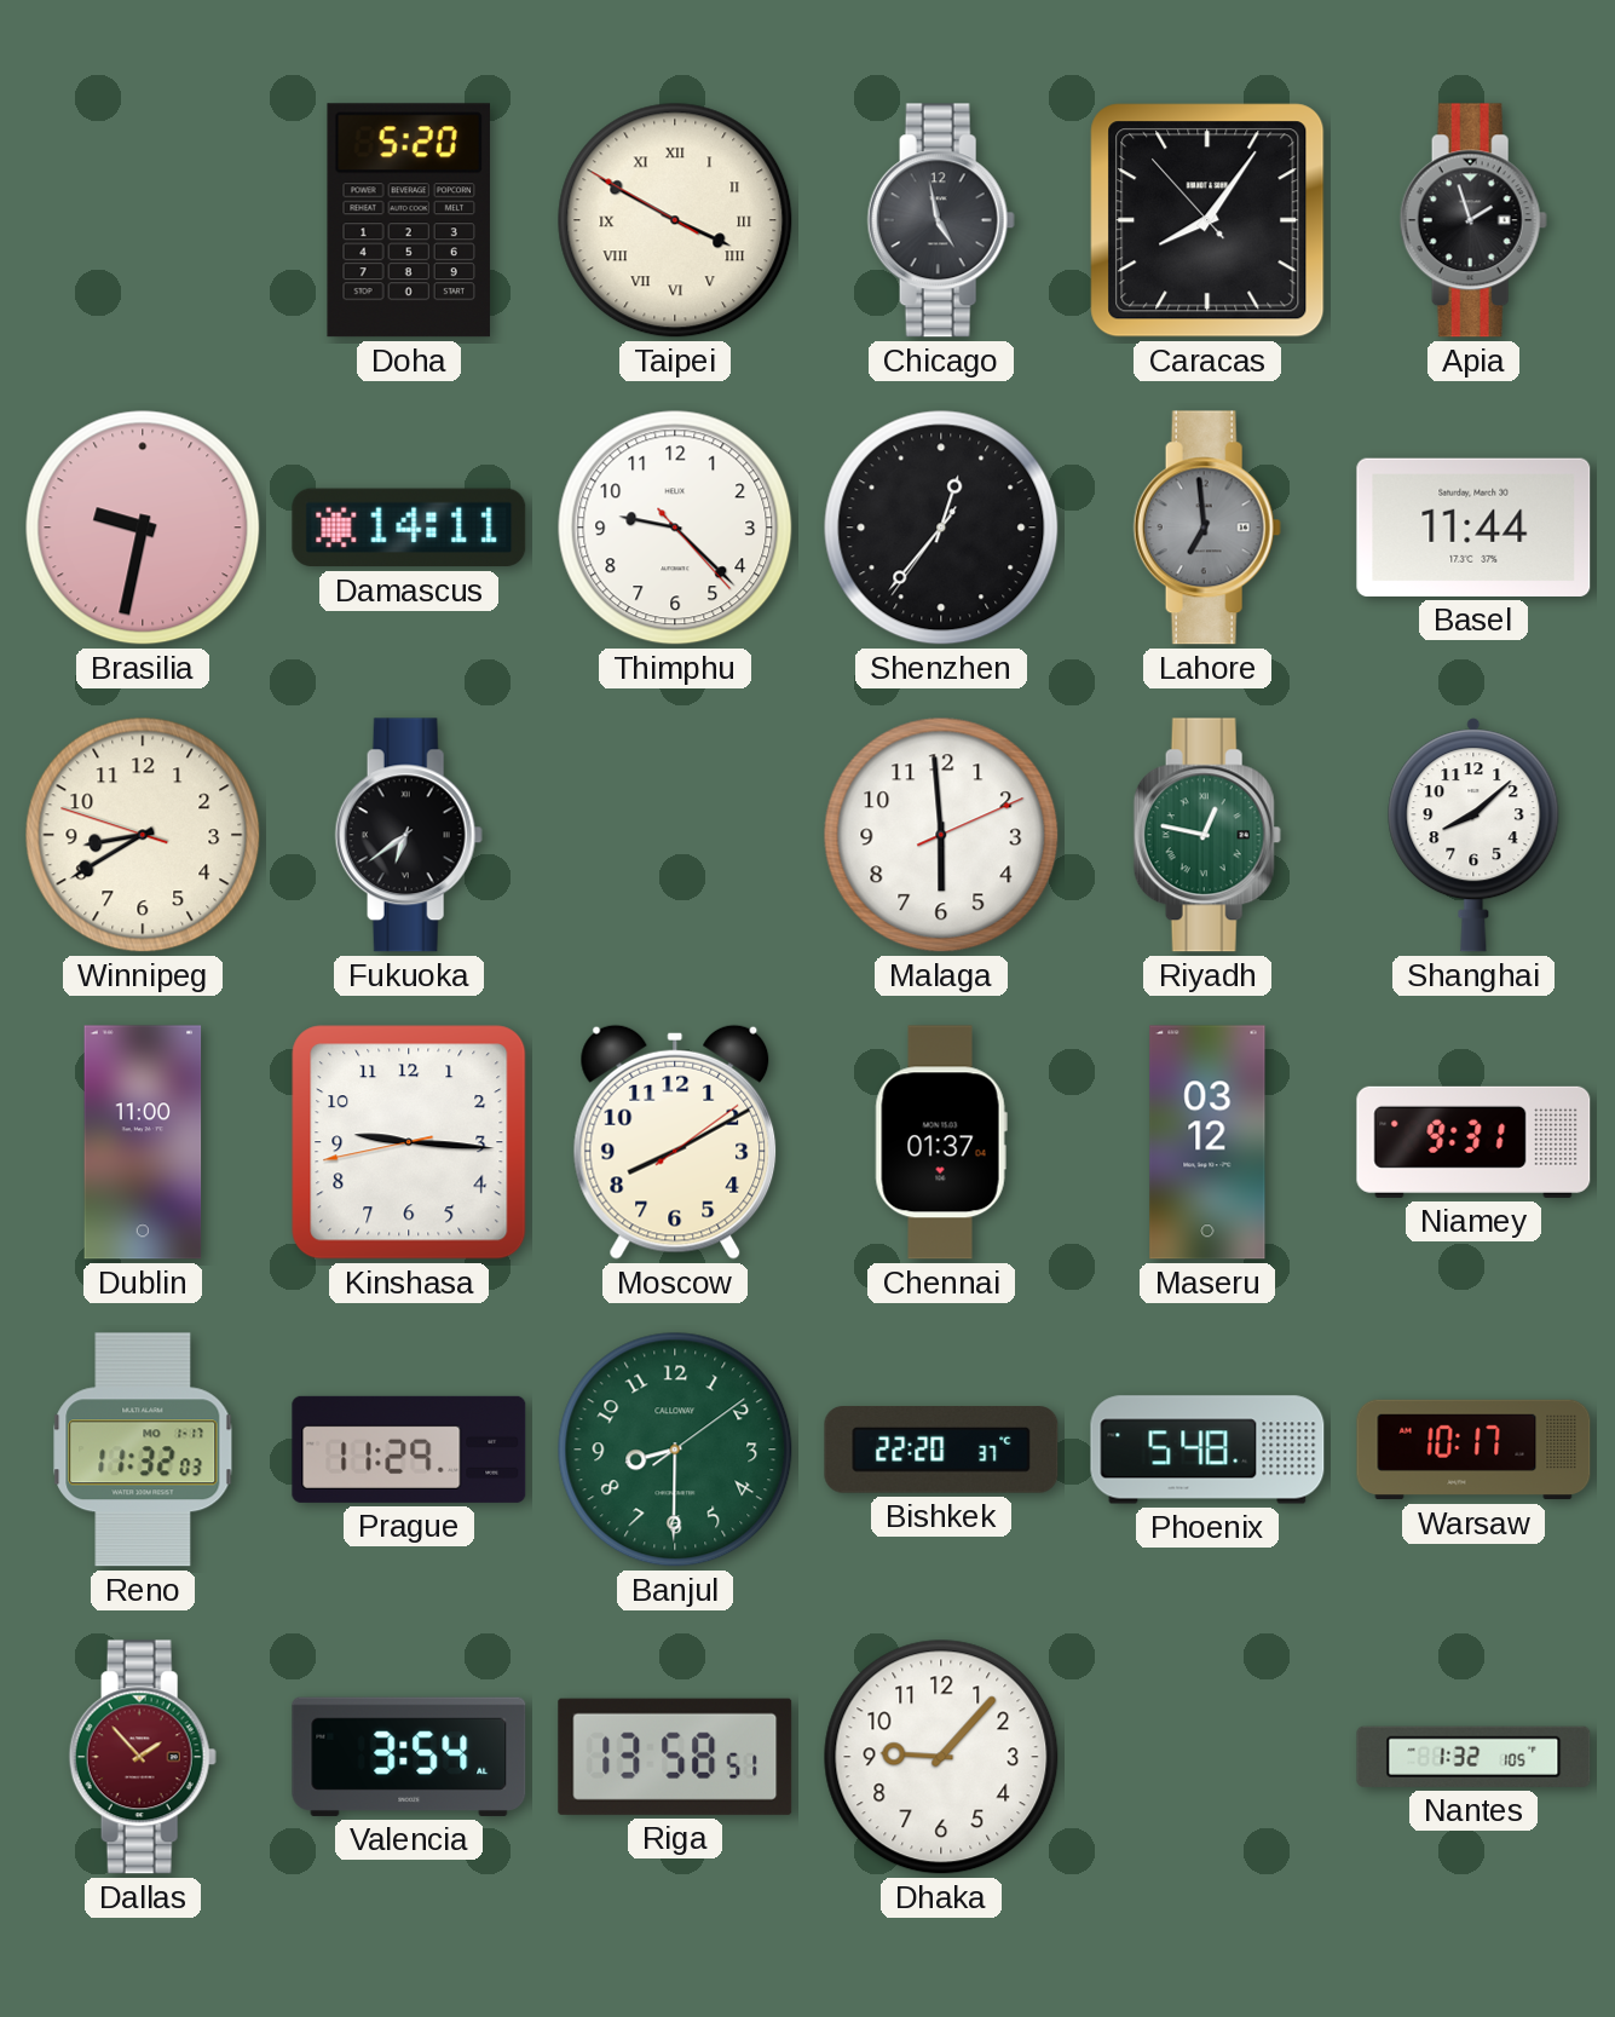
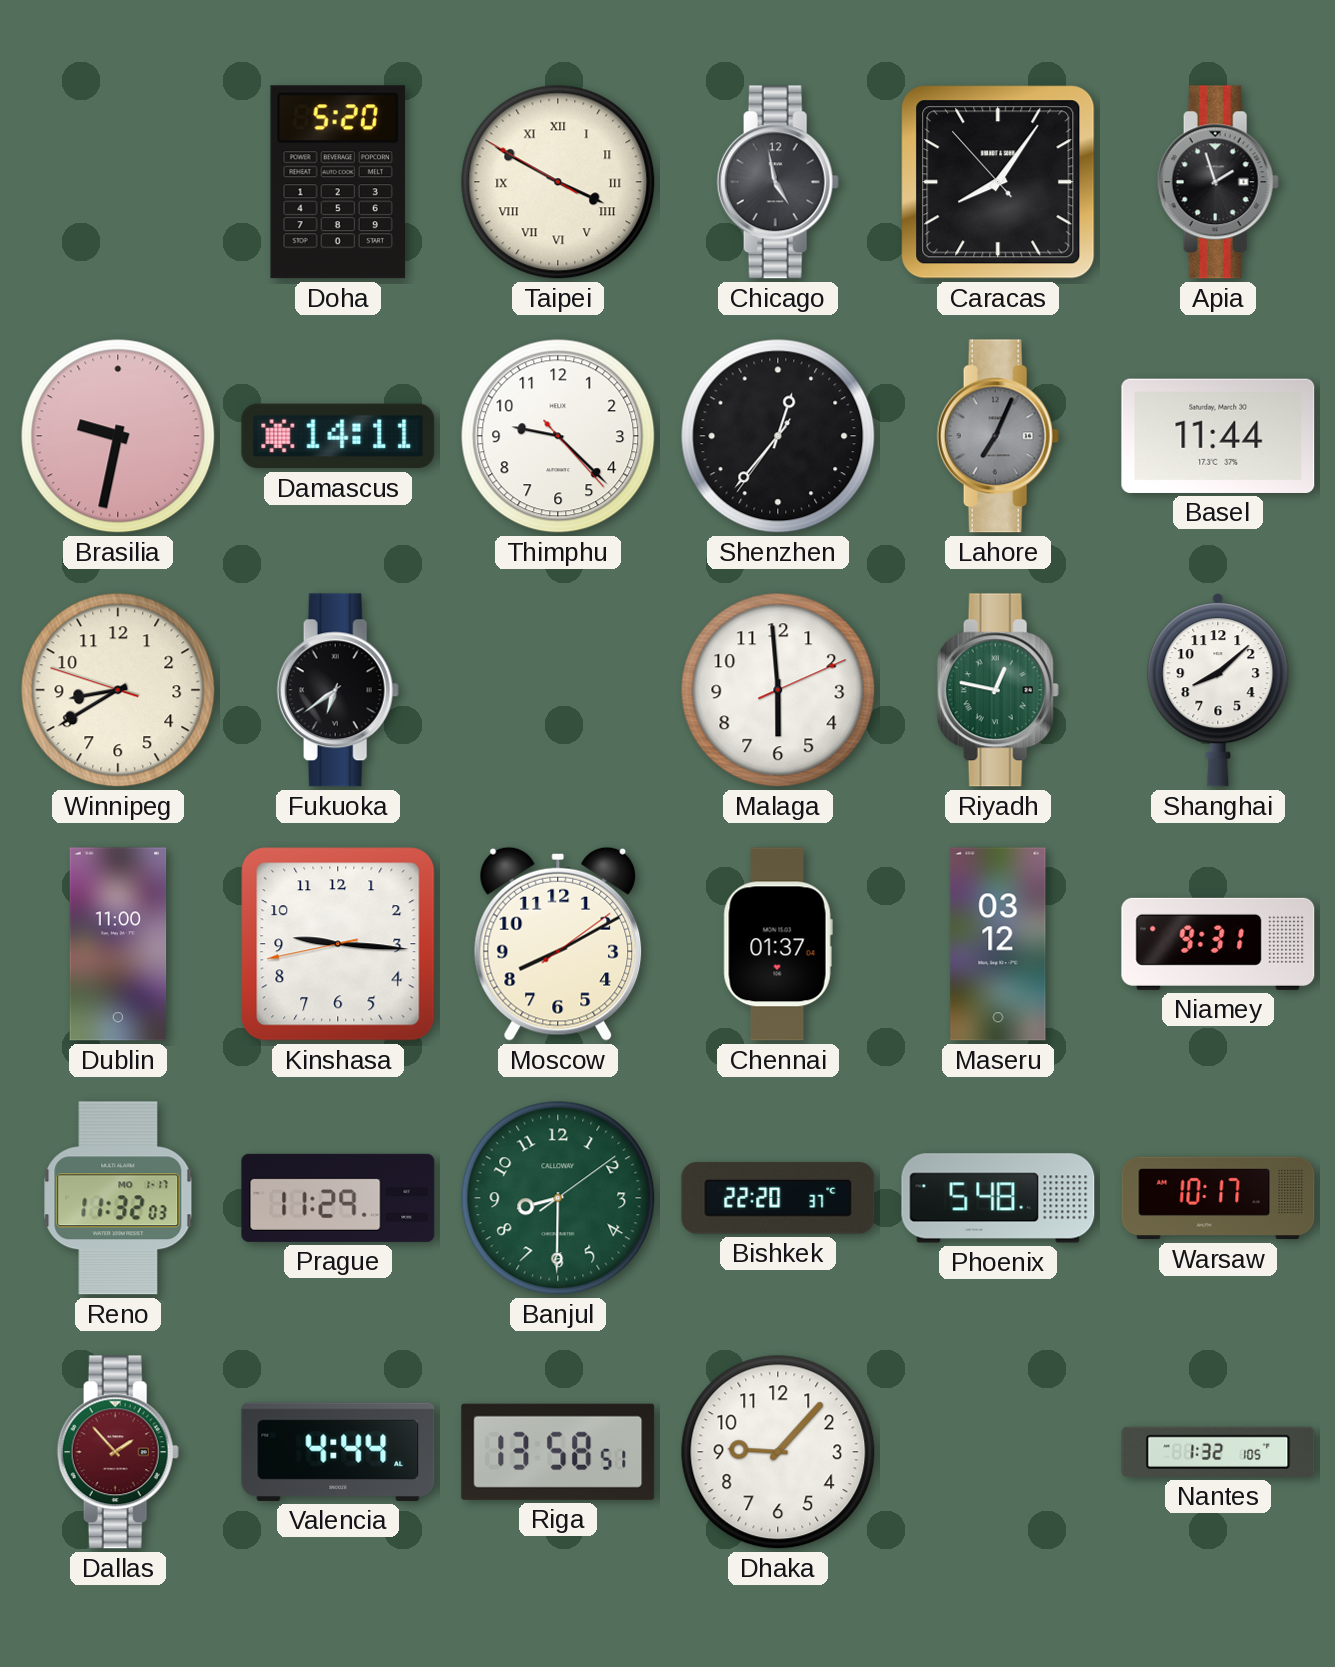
Lahore: 6:59 -> 7:04 (998, 436)
Valencia: 3:54 -> 4:44 (338, 1452)
